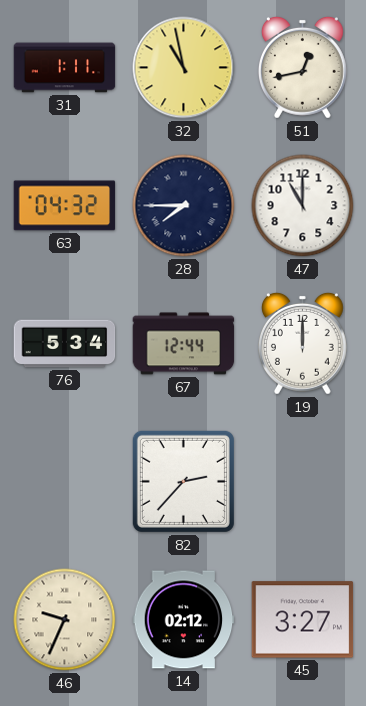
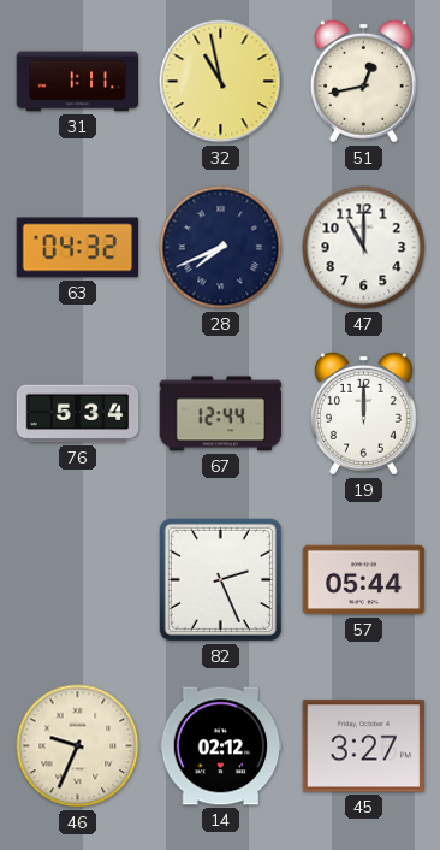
28: 7:45 -> 7:41 (221, 248)
82: 2:37 -> 2:26 (220, 579)
57: none -> 05:44 (364, 580)
